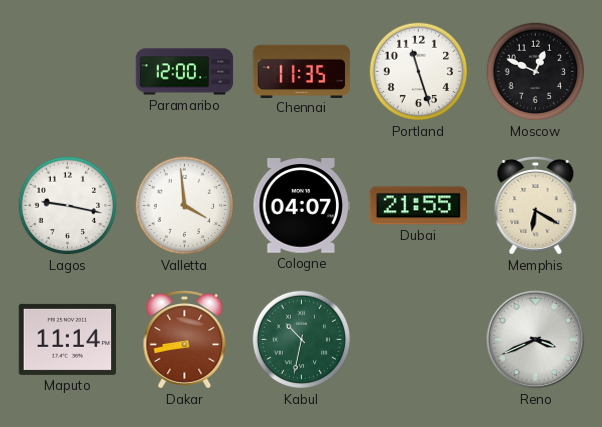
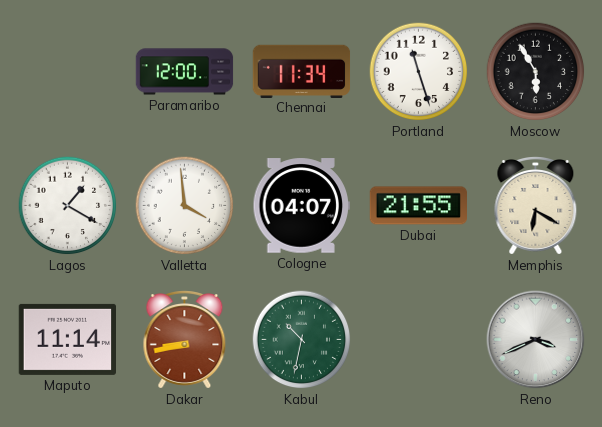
Chennai: 11:35 -> 11:34 (302, 71)
Moscow: 12:49 -> 5:55 (536, 72)
Lagos: 9:17 -> 1:20 (68, 206)
